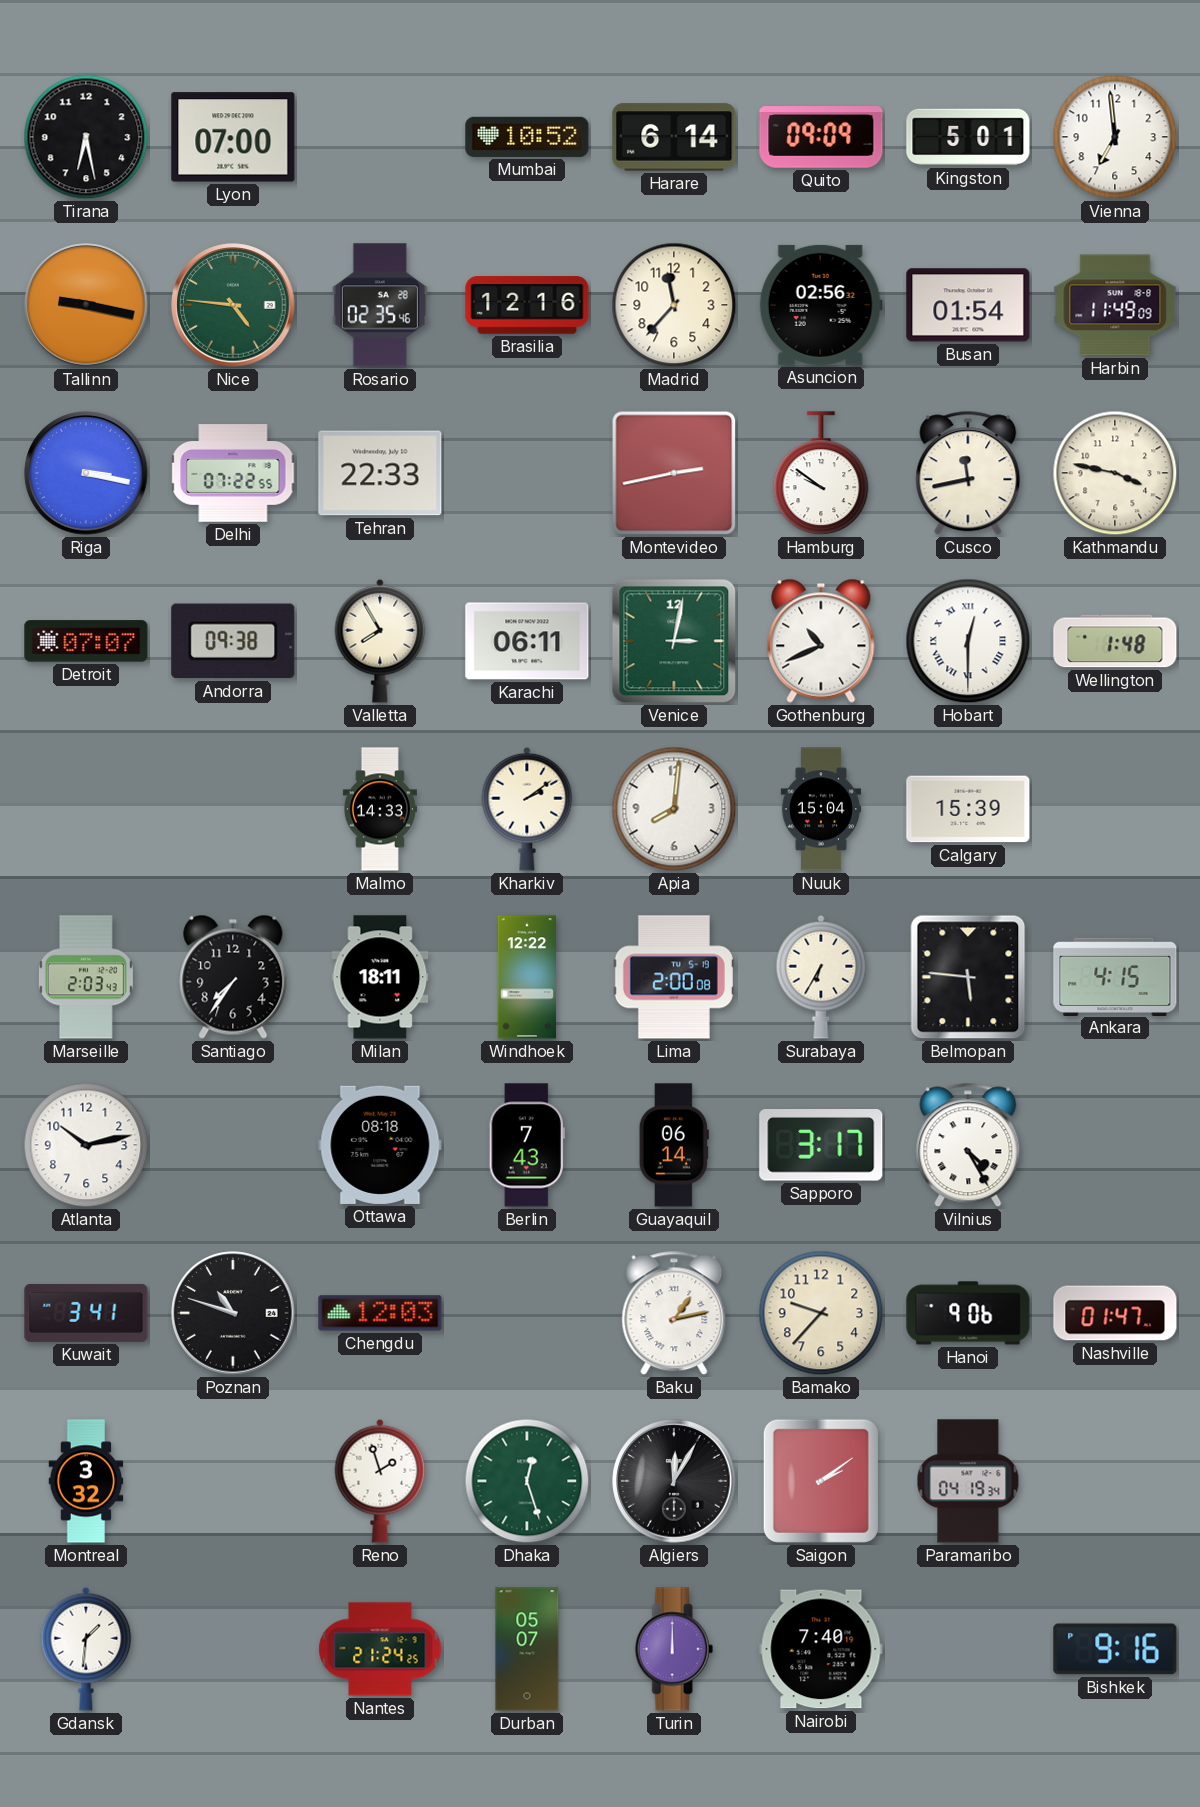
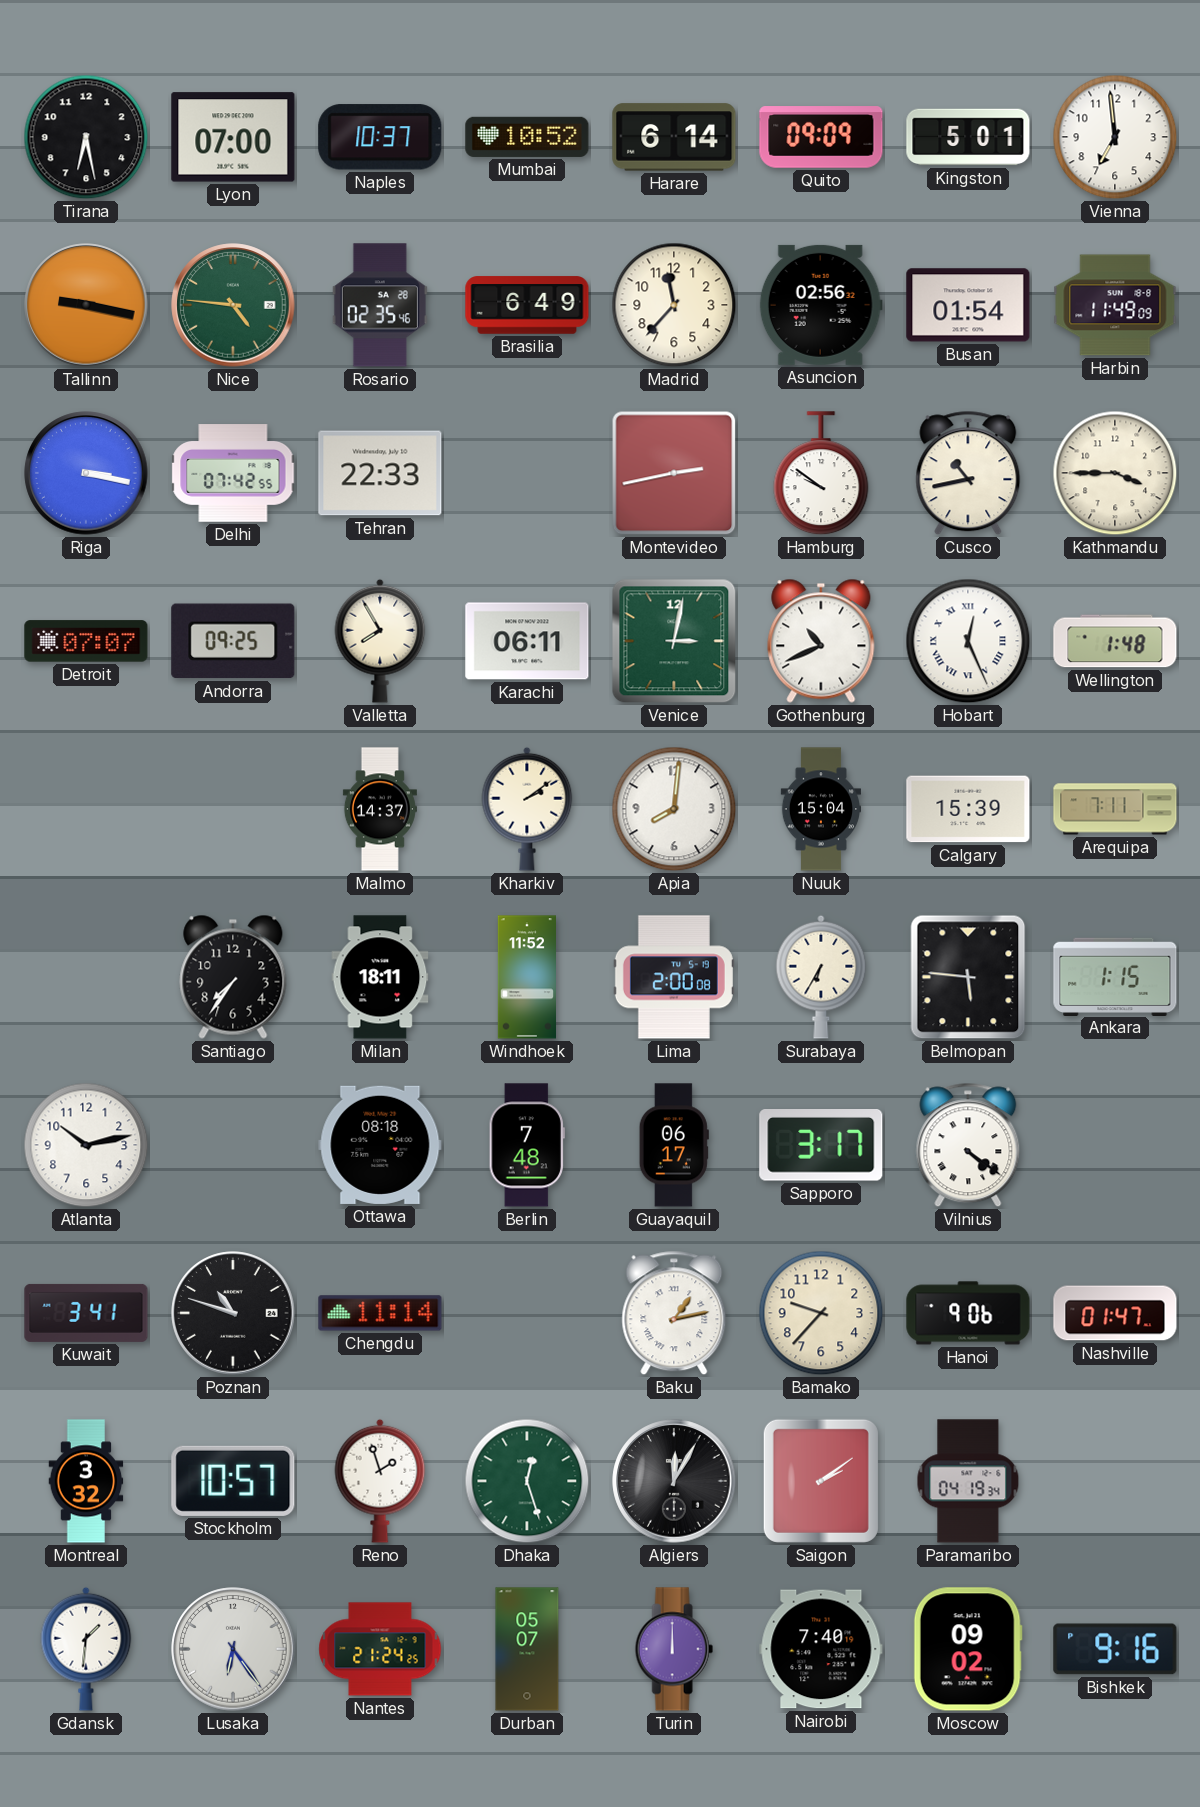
Naples: none -> 10:37 (380, 137)
Brasilia: 12:16 -> 6:49 (527, 305)
Delhi: 07:22 -> 07:42 (233, 473)
Cusco: 11:43 -> 10:43 (968, 473)
Kathmandu: 3:47 -> 3:45 (1115, 473)
Andorra: 09:38 -> 09:25 (233, 641)
Hobart: 12:30 -> 12:26 (968, 641)
Malmo: 14:33 -> 14:37 (380, 809)
Arequipa: none -> 7:11 (1115, 809)
Marseille: 2:03 -> none (86, 977)
Windhoek: 12:22 -> 11:52 (526, 977)
Ankara: 4:15 -> 1:15 (1115, 976)
Berlin: 7:43 -> 7:48 (527, 1145)
Guayaquil: 06:14 -> 06:17 (674, 1145)
Vilnius: 4:25 -> 4:21 (968, 1145)
Chengdu: 12:03 -> 11:14 (380, 1313)
Stockholm: none -> 10:57 (233, 1481)
Lusaka: none -> 6:24 (233, 1649)
Moscow: none -> 09:02 (968, 1649)
